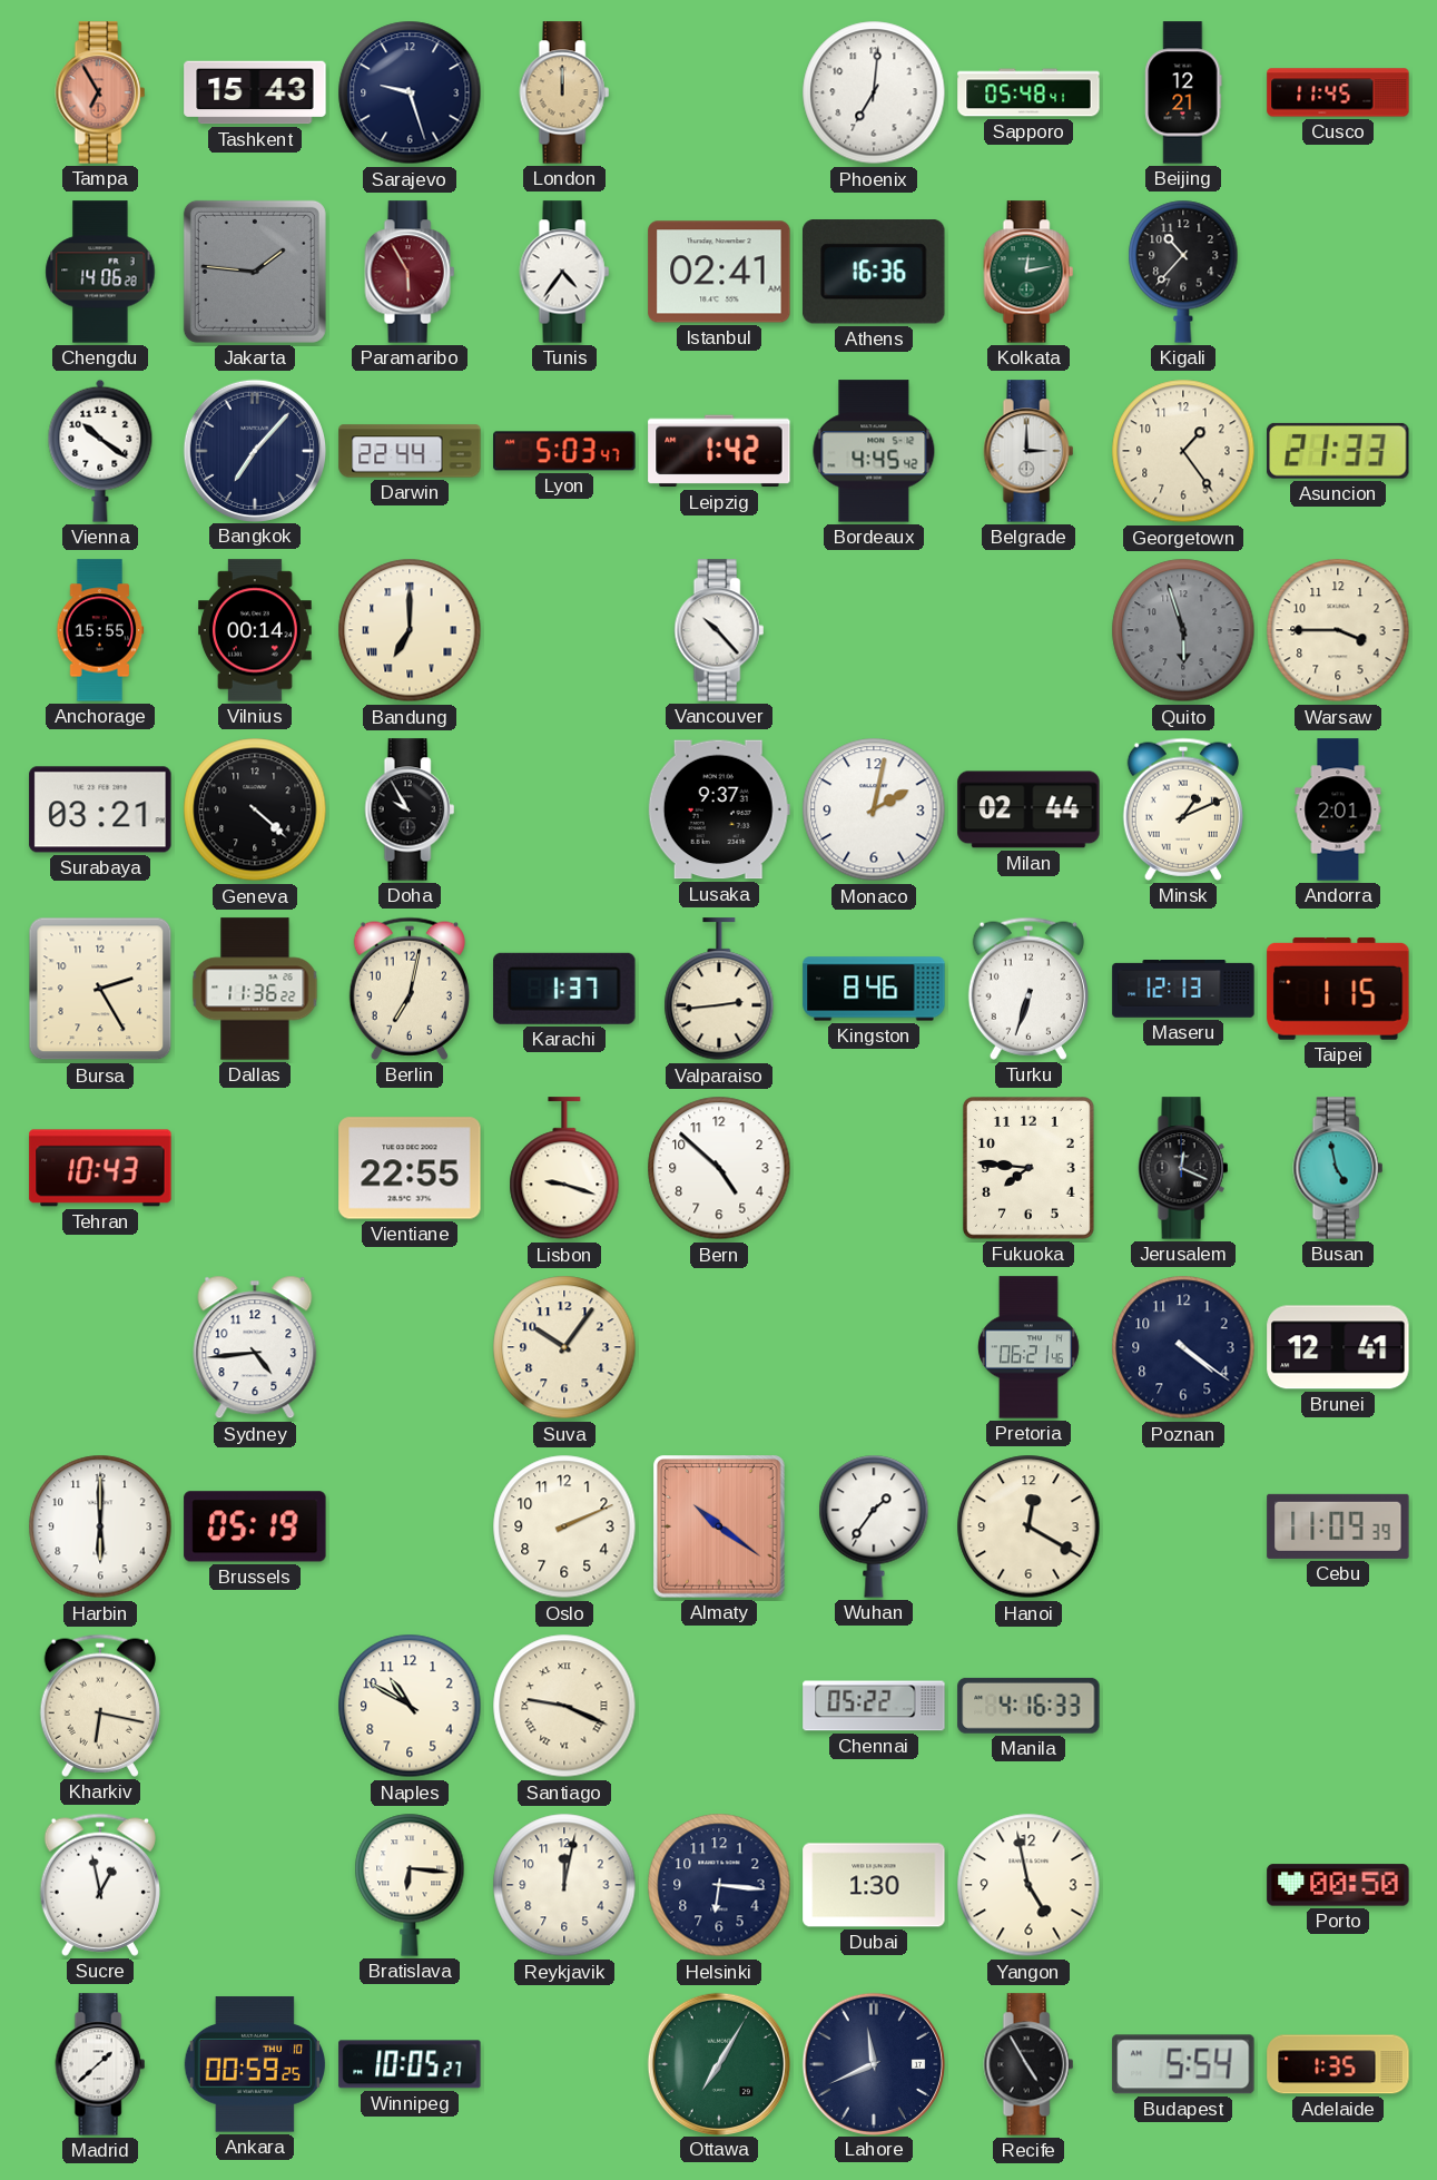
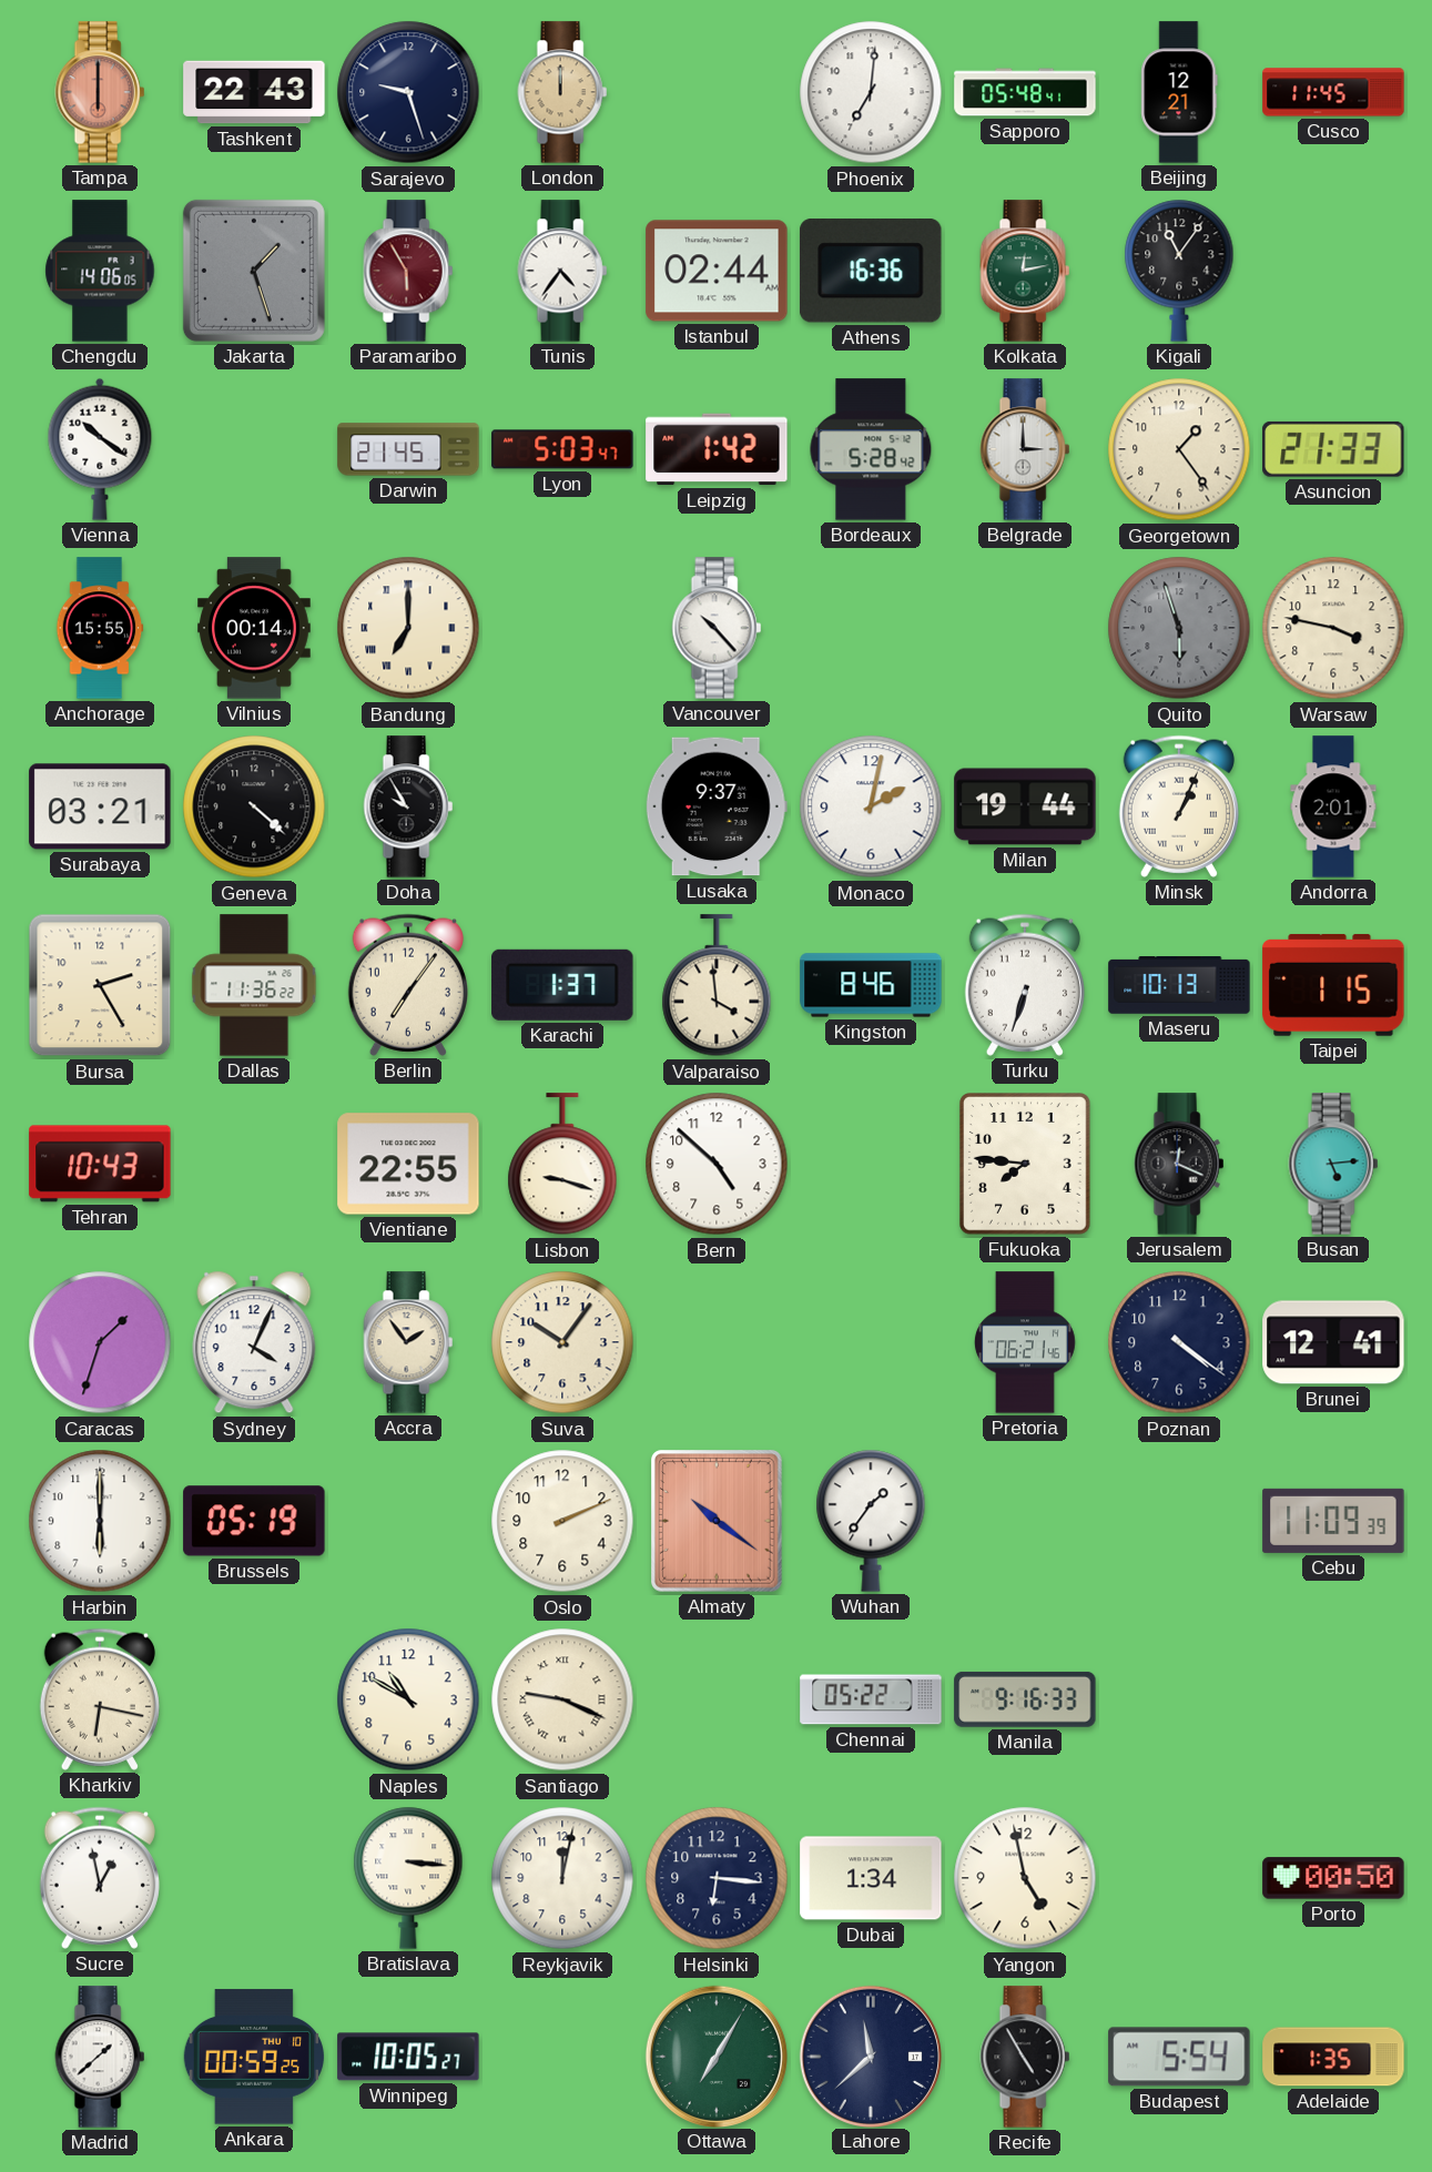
Tampa: 6:55 -> 6:00 (100, 92)
Tashkent: 15:43 -> 22:43 (254, 92)
Chengdu: 14:06:28 -> 14:06:05 (100, 271)
Jakarta: 1:46 -> 1:27 (254, 271)
Istanbul: 02:41 -> 02:44 (717, 271)
Kigali: 10:37 -> 11:06 (1179, 271)
Bangkok: 7:07 -> none (254, 450)
Darwin: 22:44 -> 21:45 (408, 449)
Bordeaux: 4:45 -> 5:28 (871, 449)
Warsaw: 3:45 -> 3:47 (1333, 628)
Milan: 02:44 -> 19:44 (1025, 806)
Minsk: 1:11 -> 1:04 (1179, 806)
Berlin: 7:02 -> 7:06 (408, 985)
Valparaiso: 2:44 -> 3:59 (717, 986)
Maseru: 12:13 -> 10:13 (1179, 985)
Busan: 4:58 -> 5:14 (1333, 1164)
Caracas: none -> 1:33 (100, 1342)
Sydney: 4:44 -> 4:04 (254, 1342)
Accra: none -> 1:54 (408, 1342)
Hanoi: 12:20 -> none (1028, 1526)
Manila: 4:16 -> 9:16 (1025, 1699)
Bratislava: 6:16 -> 3:16 (408, 1878)
Dubai: 1:30 -> 1:34 (871, 1878)
Lahore: 11:41 -> 11:38 (870, 2056)
